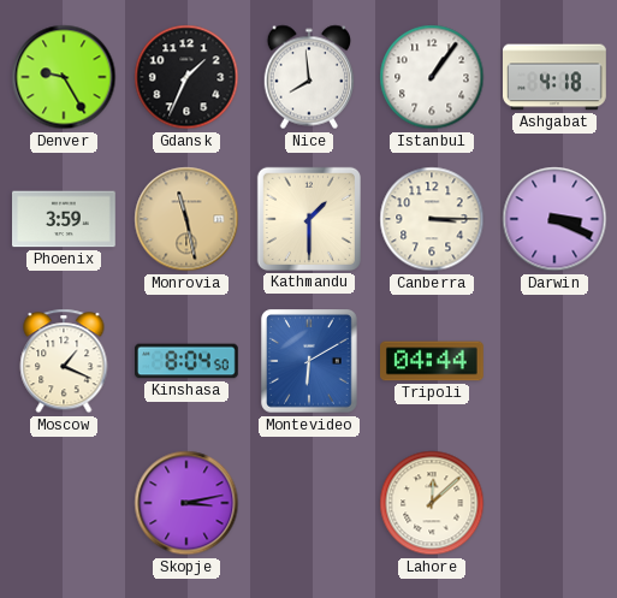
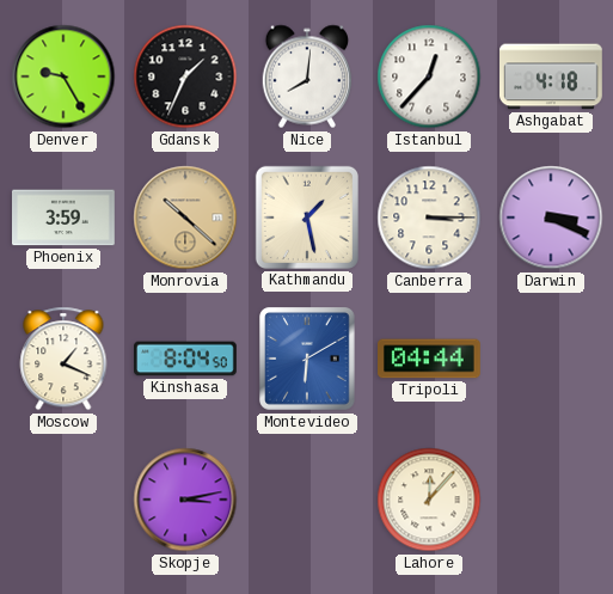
Nice: 7:59 -> 8:01 (306, 76)
Istanbul: 1:06 -> 12:37 (429, 76)
Monrovia: 11:28 -> 10:22 (185, 218)
Kathmandu: 1:30 -> 1:28 (307, 218)
Lahore: 12:08 -> 12:07 (429, 500)
